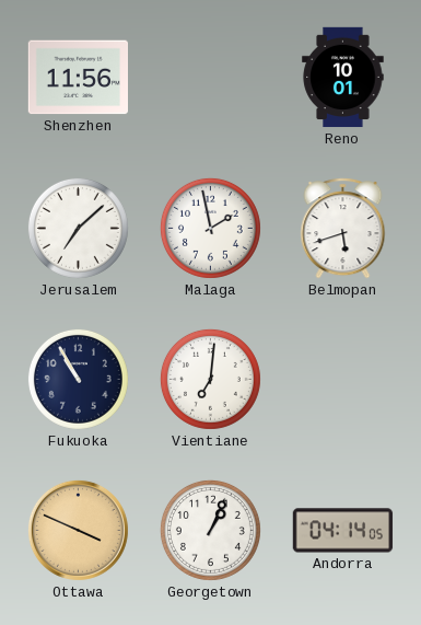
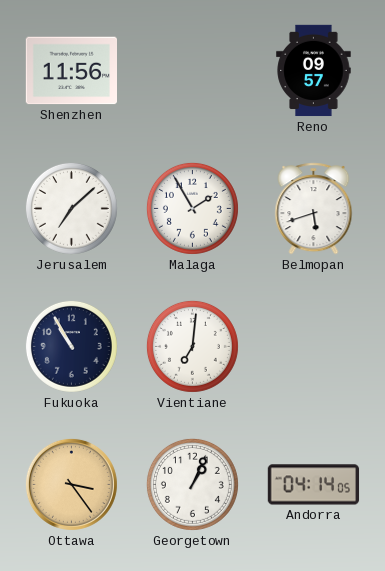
Reno: 10:01 -> 09:57 (314, 71)
Malaga: 1:58 -> 1:55 (192, 208)
Ottawa: 3:49 -> 3:24 (71, 484)
